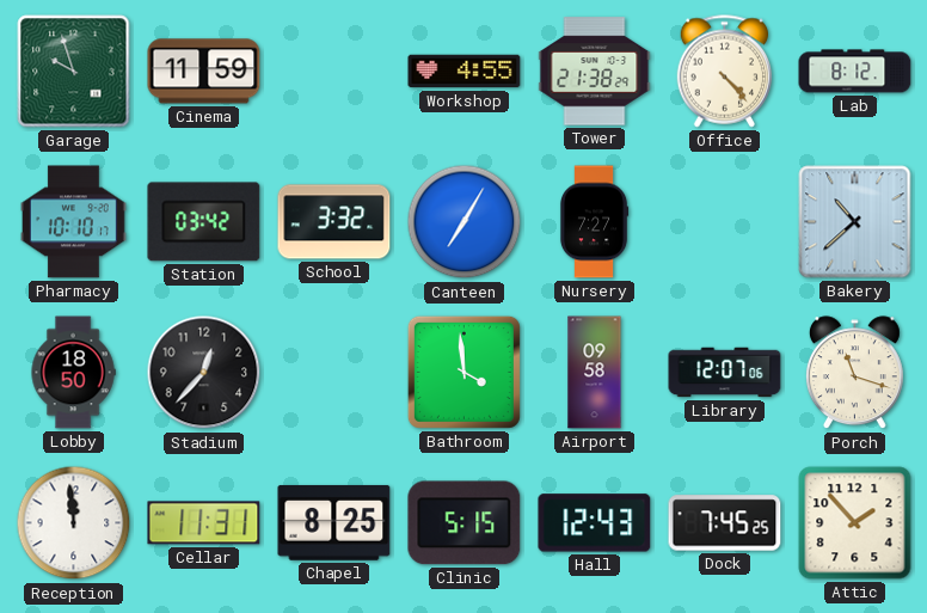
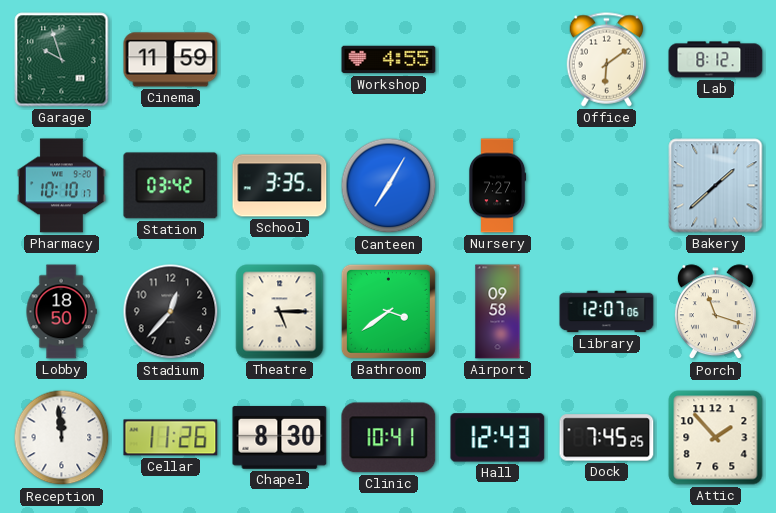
Tower: 21:38 -> none (595, 72)
Office: 4:23 -> 6:09 (607, 60)
School: 3:32 -> 3:35 (280, 186)
Bakery: 10:38 -> 1:38 (716, 186)
Theatre: none -> 5:15 (280, 312)
Bathroom: 3:59 -> 3:39 (388, 311)
Cellar: 11:31 -> 11:26 (171, 438)
Chapel: 8:25 -> 8:30 (280, 438)
Clinic: 5:15 -> 10:41 (389, 438)
